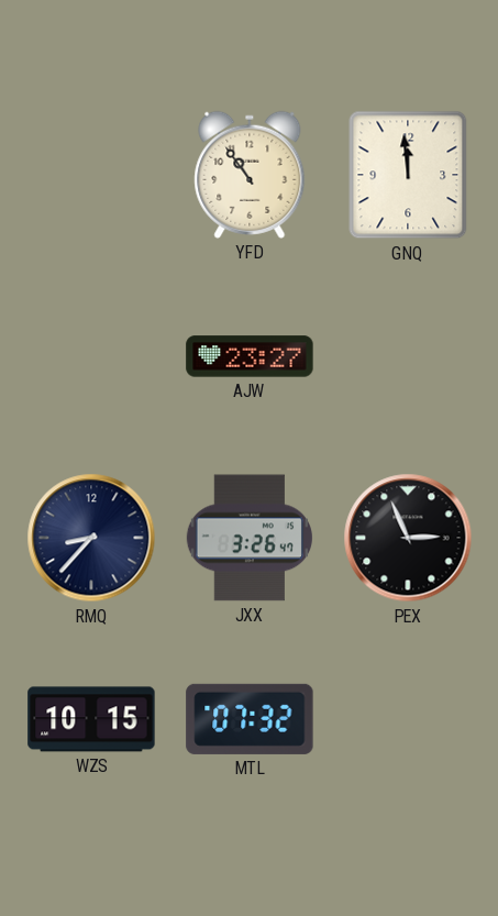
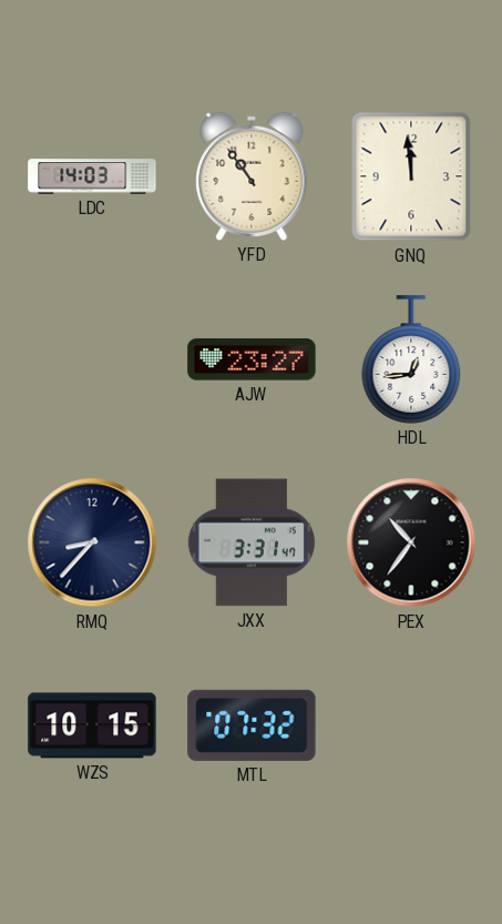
LDC: none -> 14:03 (92, 176)
HDL: none -> 12:44 (411, 359)
JXX: 3:26 -> 3:31 (252, 542)
PEX: 2:56 -> 10:36 (411, 542)
